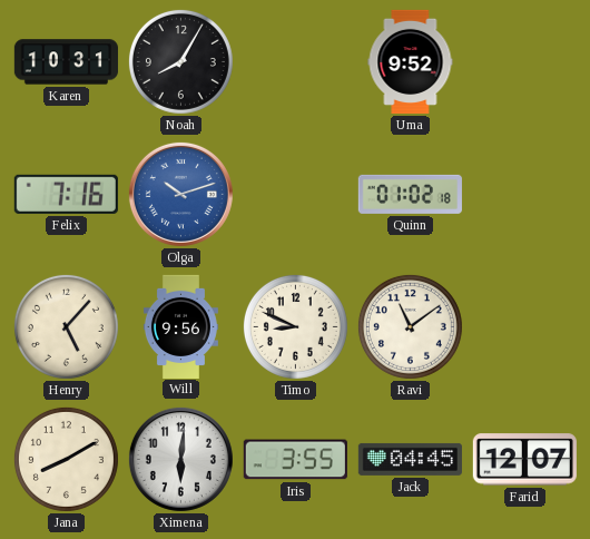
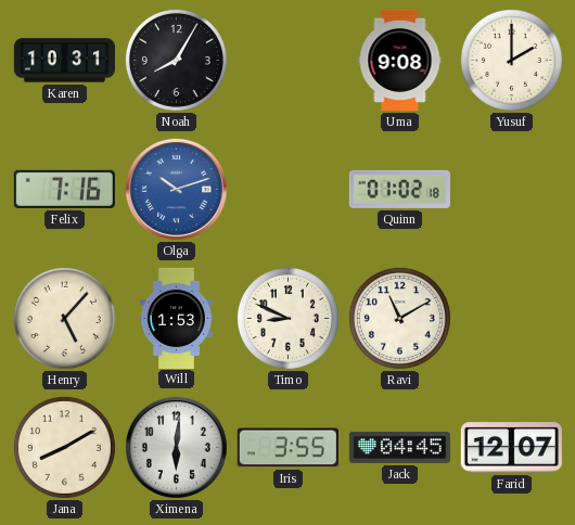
Uma: 9:52 -> 9:08 (400, 60)
Yusuf: none -> 2:00 (511, 60)
Will: 9:56 -> 1:53 (176, 318)
Ravi: 11:09 -> 11:10 (399, 318)
